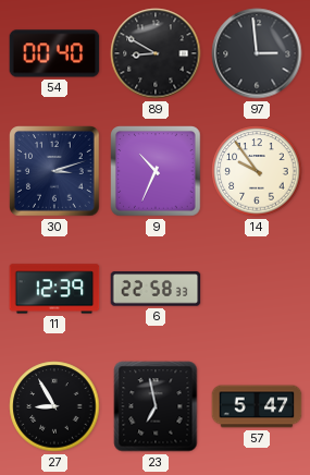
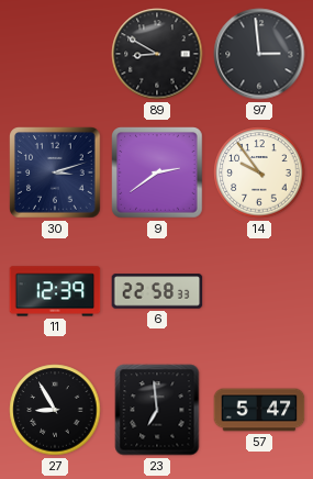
54: 00:40 -> none (54, 53)
9: 10:34 -> 2:39 (157, 172)
23: 6:58 -> 6:59 (157, 410)
